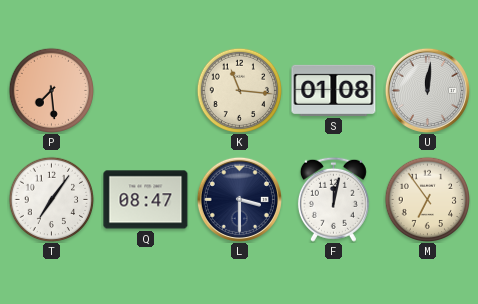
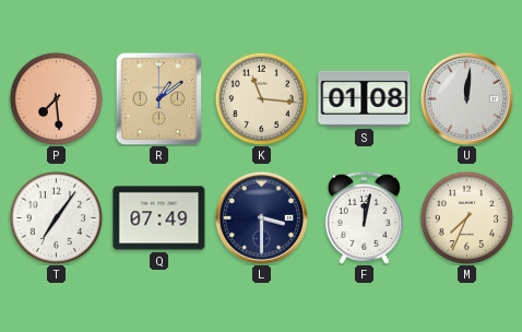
R: none -> 1:09 (159, 98)
Q: 08:47 -> 07:49 (159, 218)
M: 6:54 -> 7:34 (466, 217)
